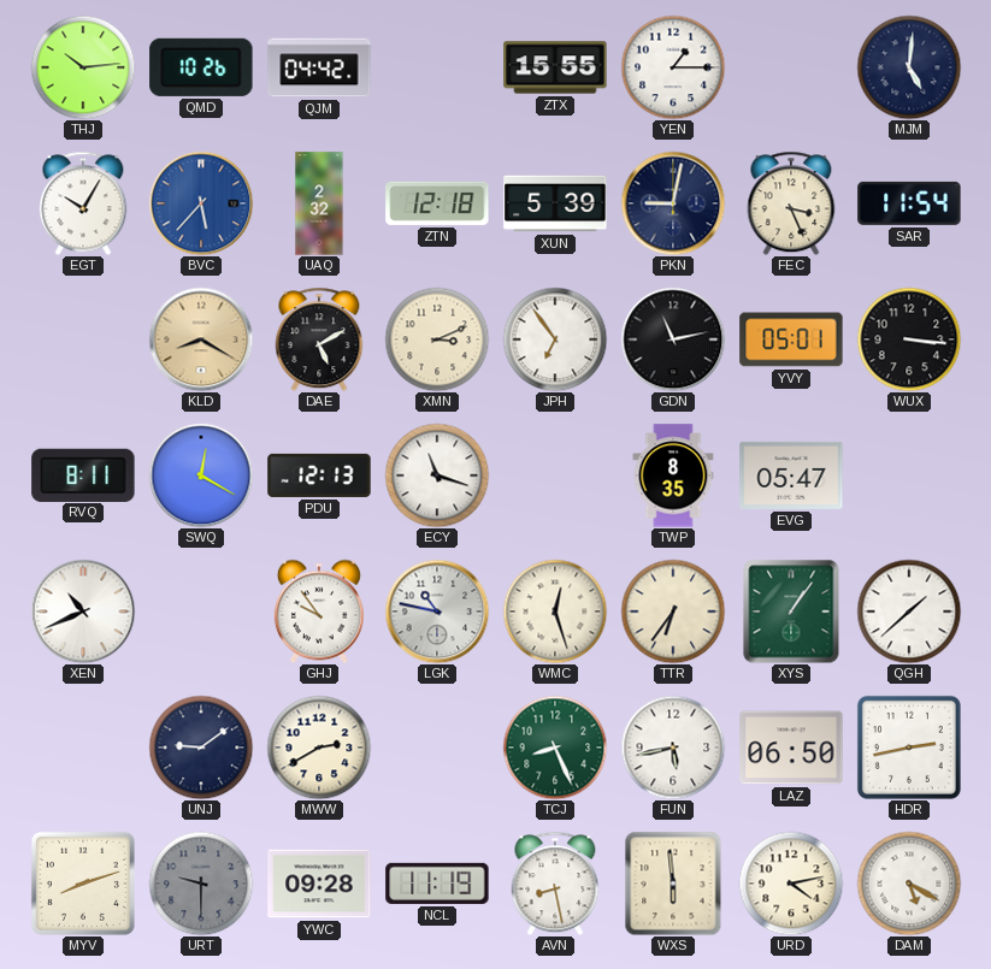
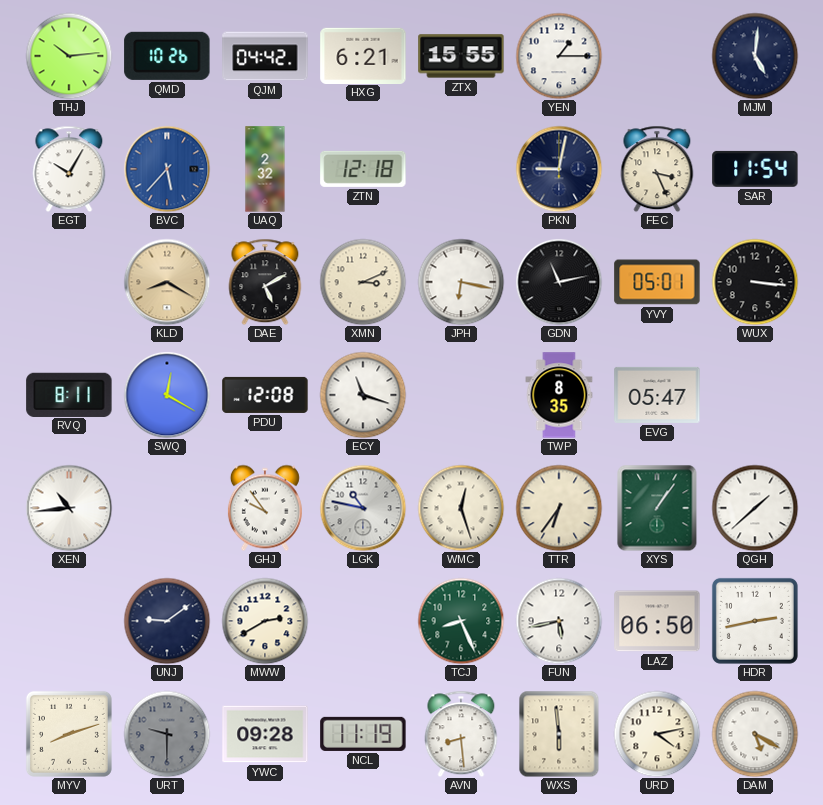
HXG: none -> 6:21 (363, 55)
XUN: 5:39 -> none (555, 203)
JPH: 6:54 -> 6:17 (461, 282)
PDU: 12:13 -> 12:08 (265, 395)
XEN: 10:41 -> 10:44 (69, 508)
AVN: 8:28 -> 8:29 (461, 734)
